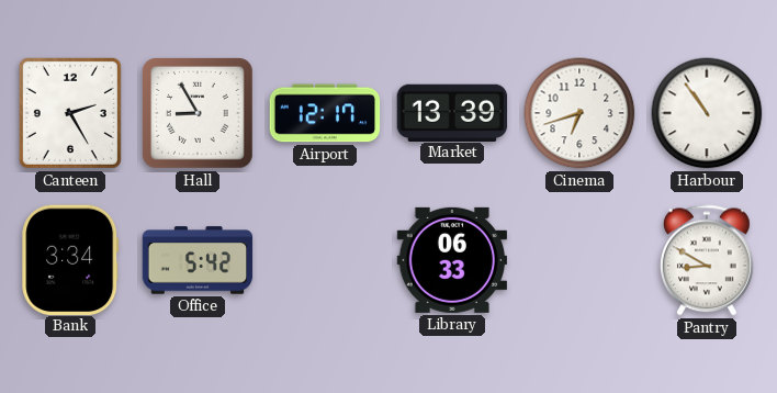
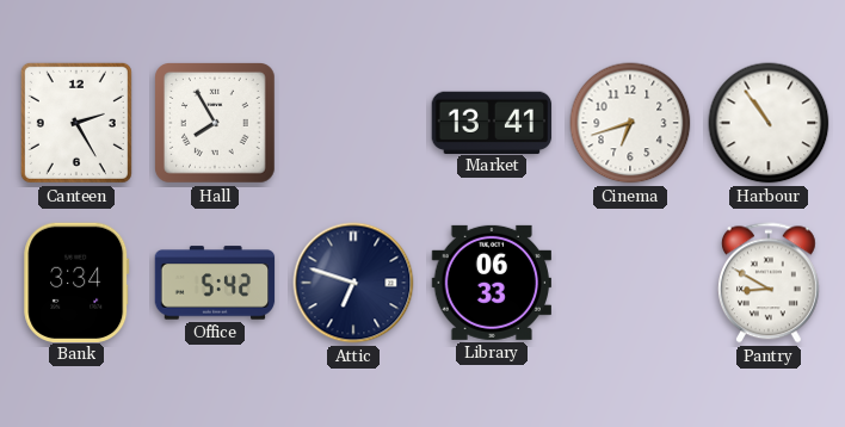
Hall: 8:55 -> 7:55 (216, 124)
Airport: 12:17 -> none (325, 113)
Market: 13:39 -> 13:41 (492, 122)
Attic: none -> 6:48 (353, 283)
